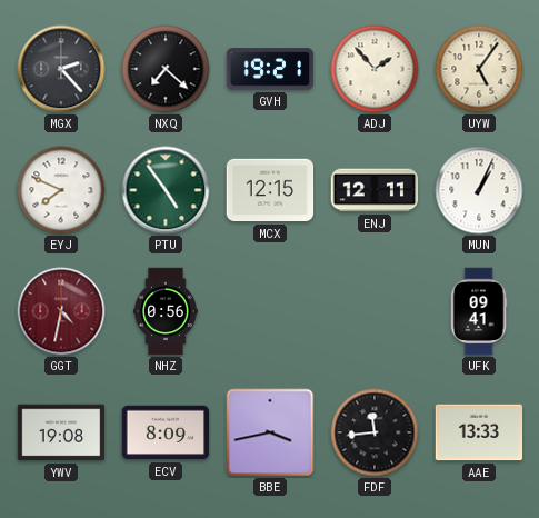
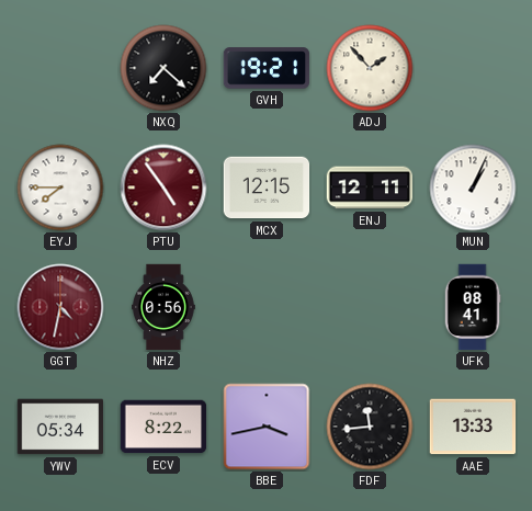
MGX: 2:23 -> none (61, 69)
UYW: 5:06 -> none (479, 69)
EYJ: 7:49 -> 7:45 (60, 188)
PTU dial: green -> burgundy (163, 188)
UFK: 09:41 -> 08:41 (473, 307)
YWV: 19:08 -> 05:34 (60, 427)
ECV: 8:09 -> 8:22 (163, 427)
